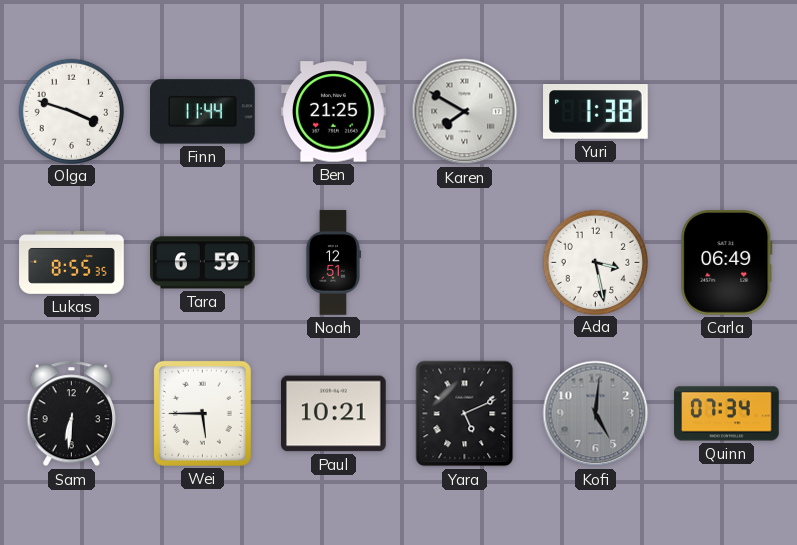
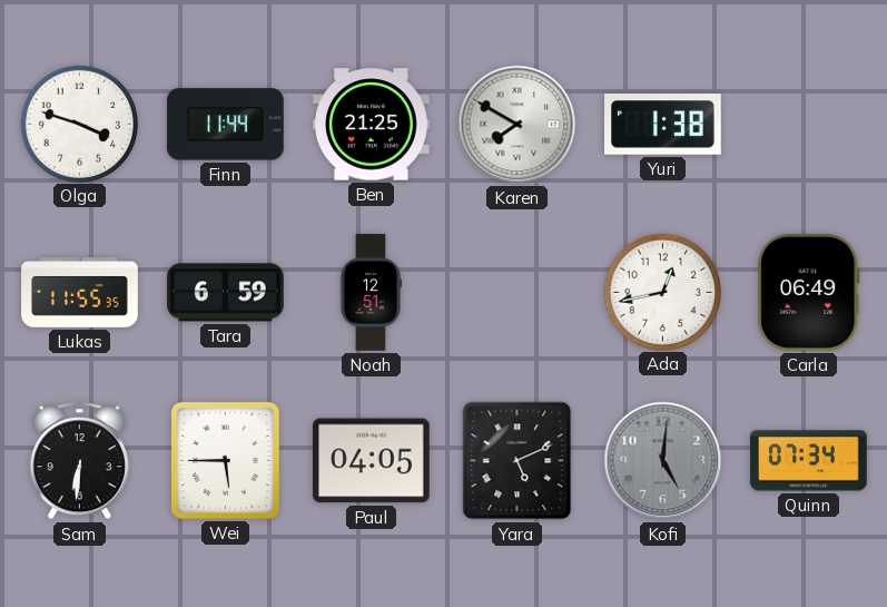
Lukas: 8:55 -> 11:55 (80, 293)
Ada: 3:28 -> 12:43 (662, 292)
Paul: 10:21 -> 04:05 (372, 461)
